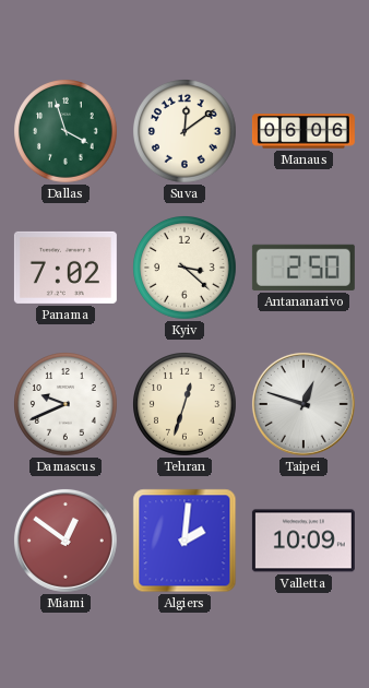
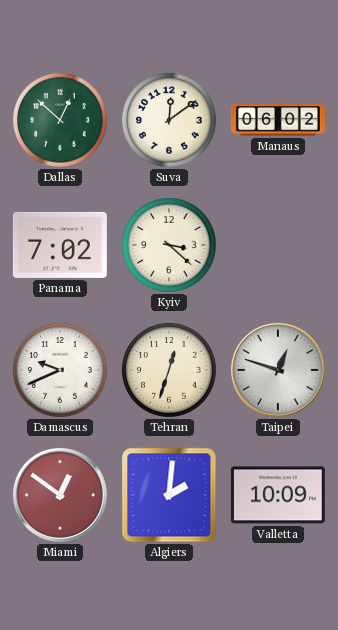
Dallas: 3:57 -> 12:52 (61, 121)
Manaus: 06:06 -> 06:02 (278, 120)
Antananarivo: 2:50 -> none (303, 268)
